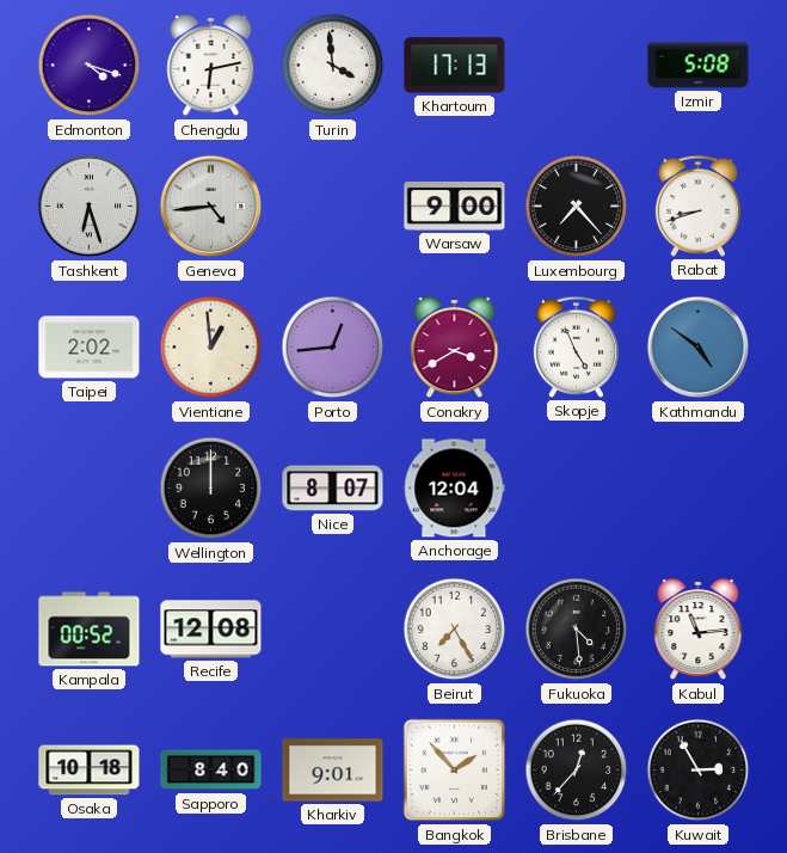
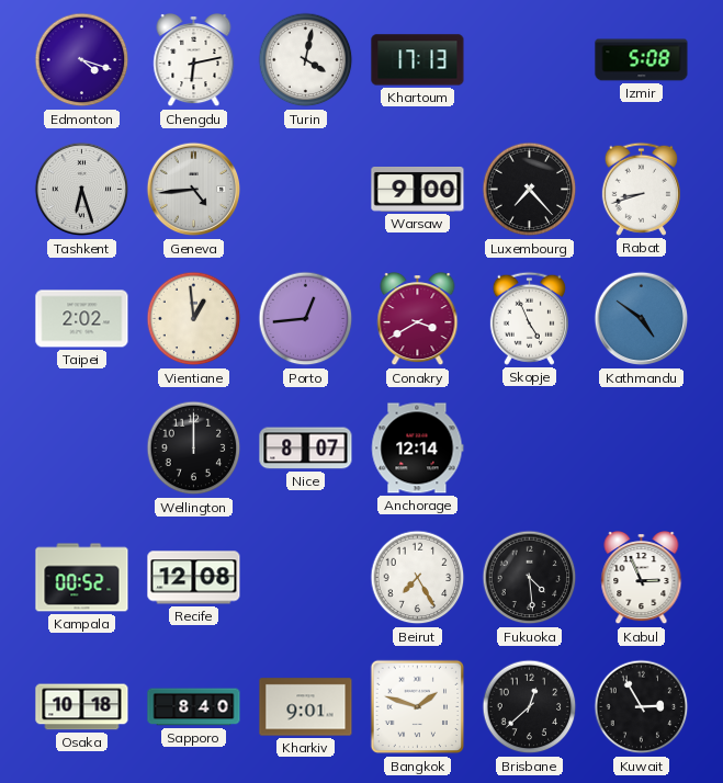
Turin: 3:59 -> 4:02 (306, 60)
Anchorage: 12:04 -> 12:14 (418, 449)
Kabul: 11:14 -> 2:56 (642, 579)
Bangkok: 1:53 -> 1:48 (418, 707)
Brisbane: 12:37 -> 12:38 (530, 707)
